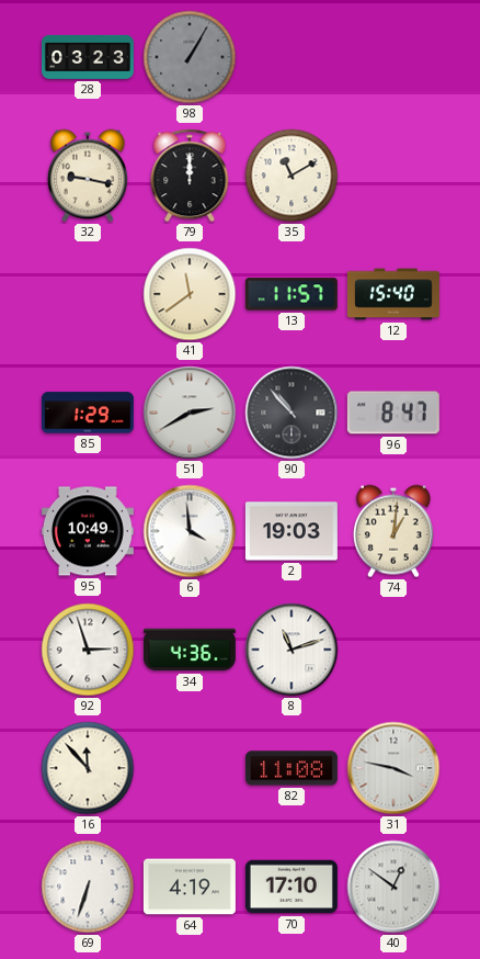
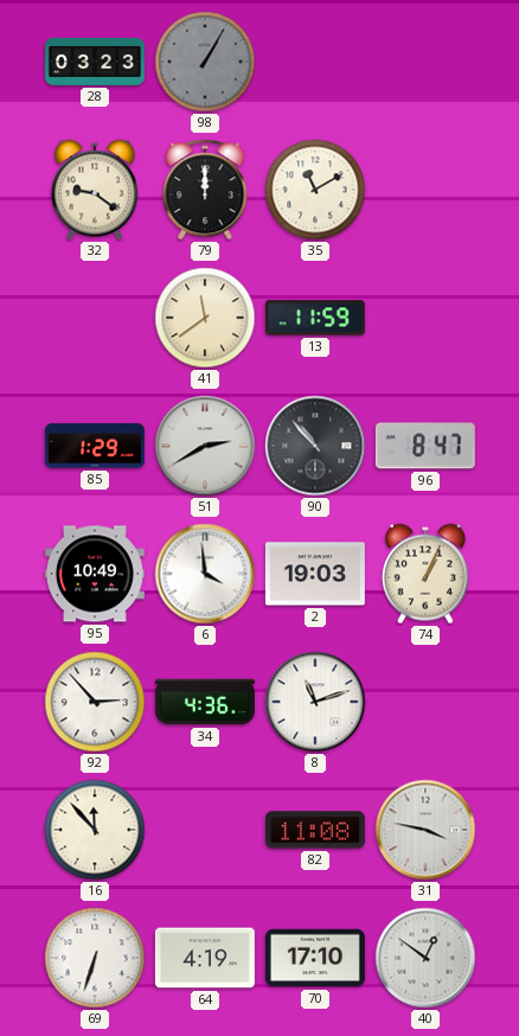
32: 9:17 -> 9:21 (95, 190)
13: 11:57 -> 11:59 (315, 318)
12: 15:40 -> none (393, 294)
74: 1:01 -> 1:04 (425, 574)
92: 2:57 -> 2:53 (95, 702)
